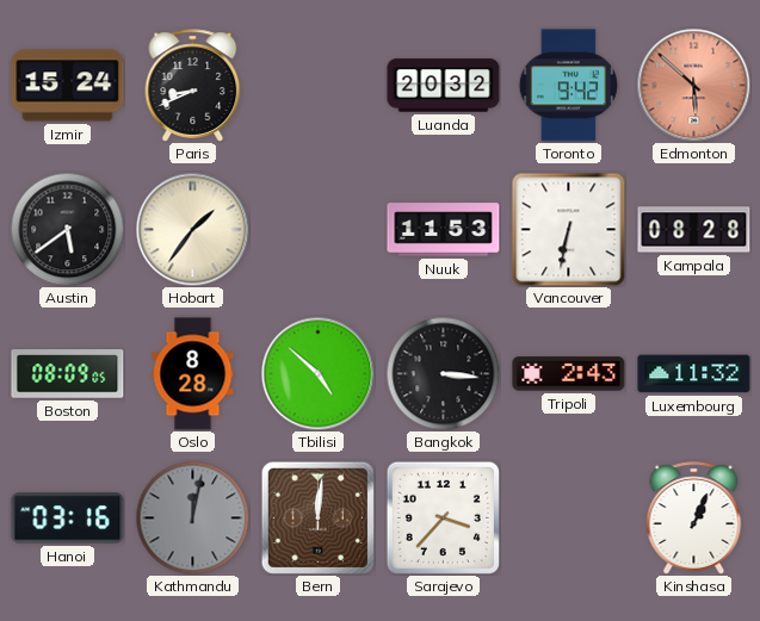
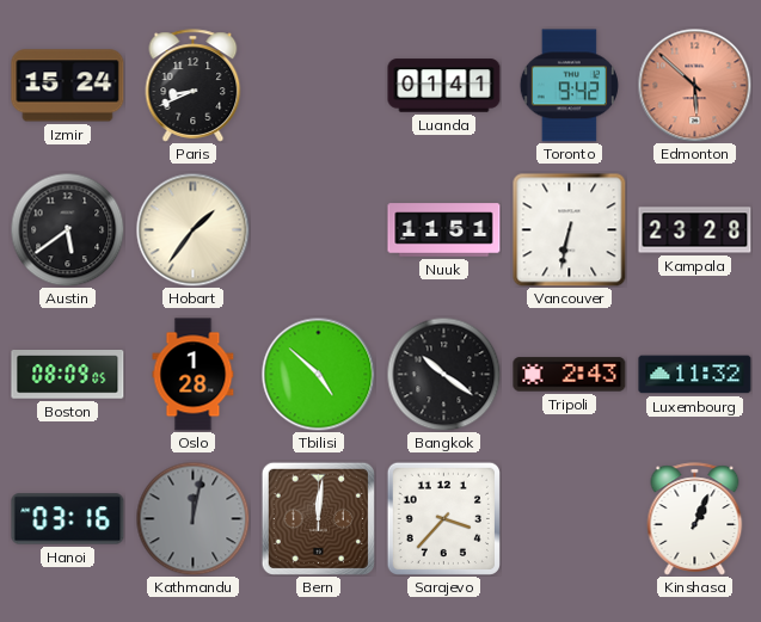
Luanda: 20:32 -> 01:41 (444, 86)
Nuuk: 11:53 -> 11:51 (444, 230)
Kampala: 08:28 -> 23:28 (695, 230)
Oslo: 8:28 -> 1:28 (194, 375)
Bangkok: 3:16 -> 10:21 (443, 374)
